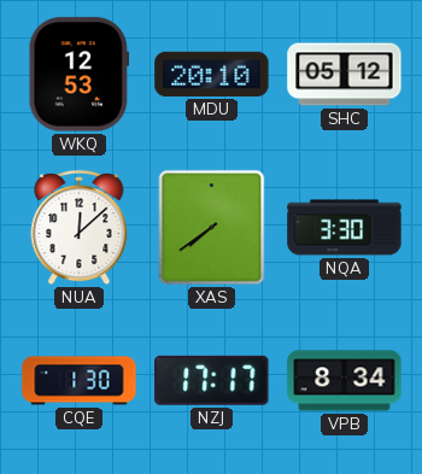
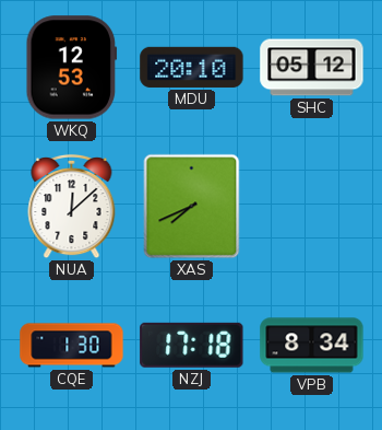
XAS: 7:39 -> 7:41 (192, 207)
NQA: 3:30 -> none (345, 228)
NZJ: 17:17 -> 17:18 (192, 345)
